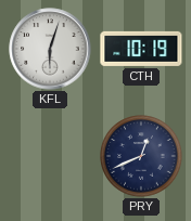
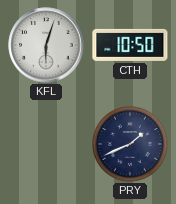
CTH: 10:19 -> 10:50 (130, 45)
PRY: 12:41 -> 1:41 (131, 145)
